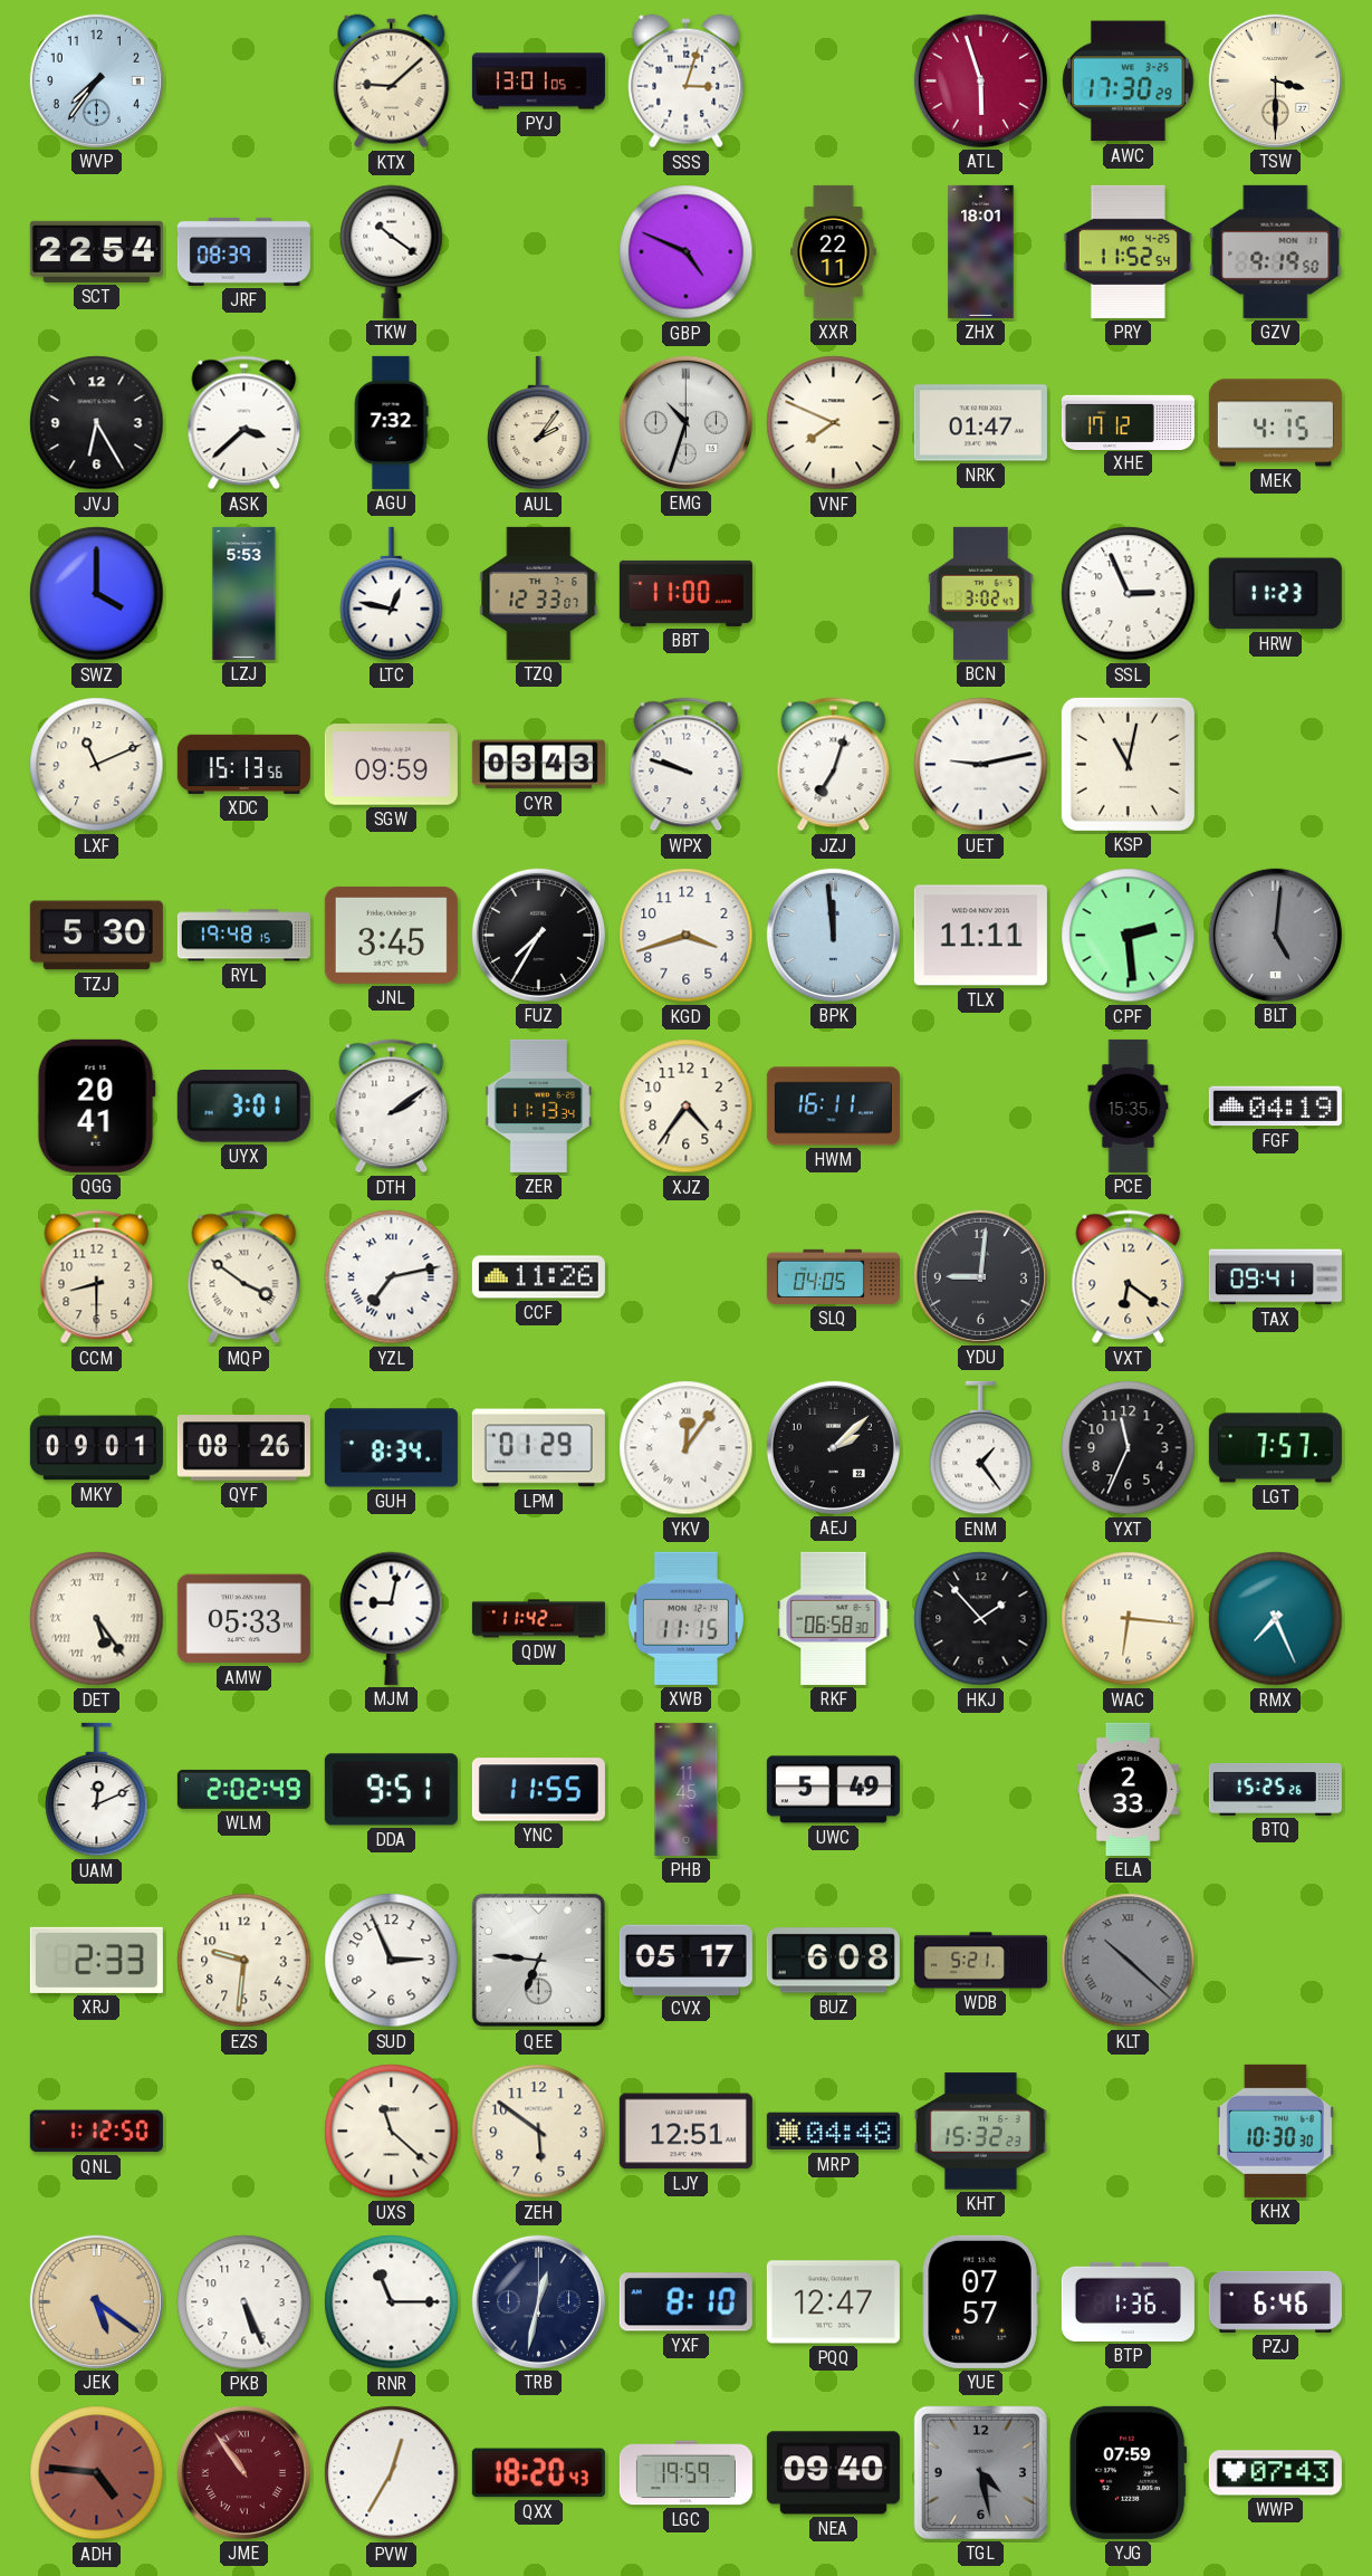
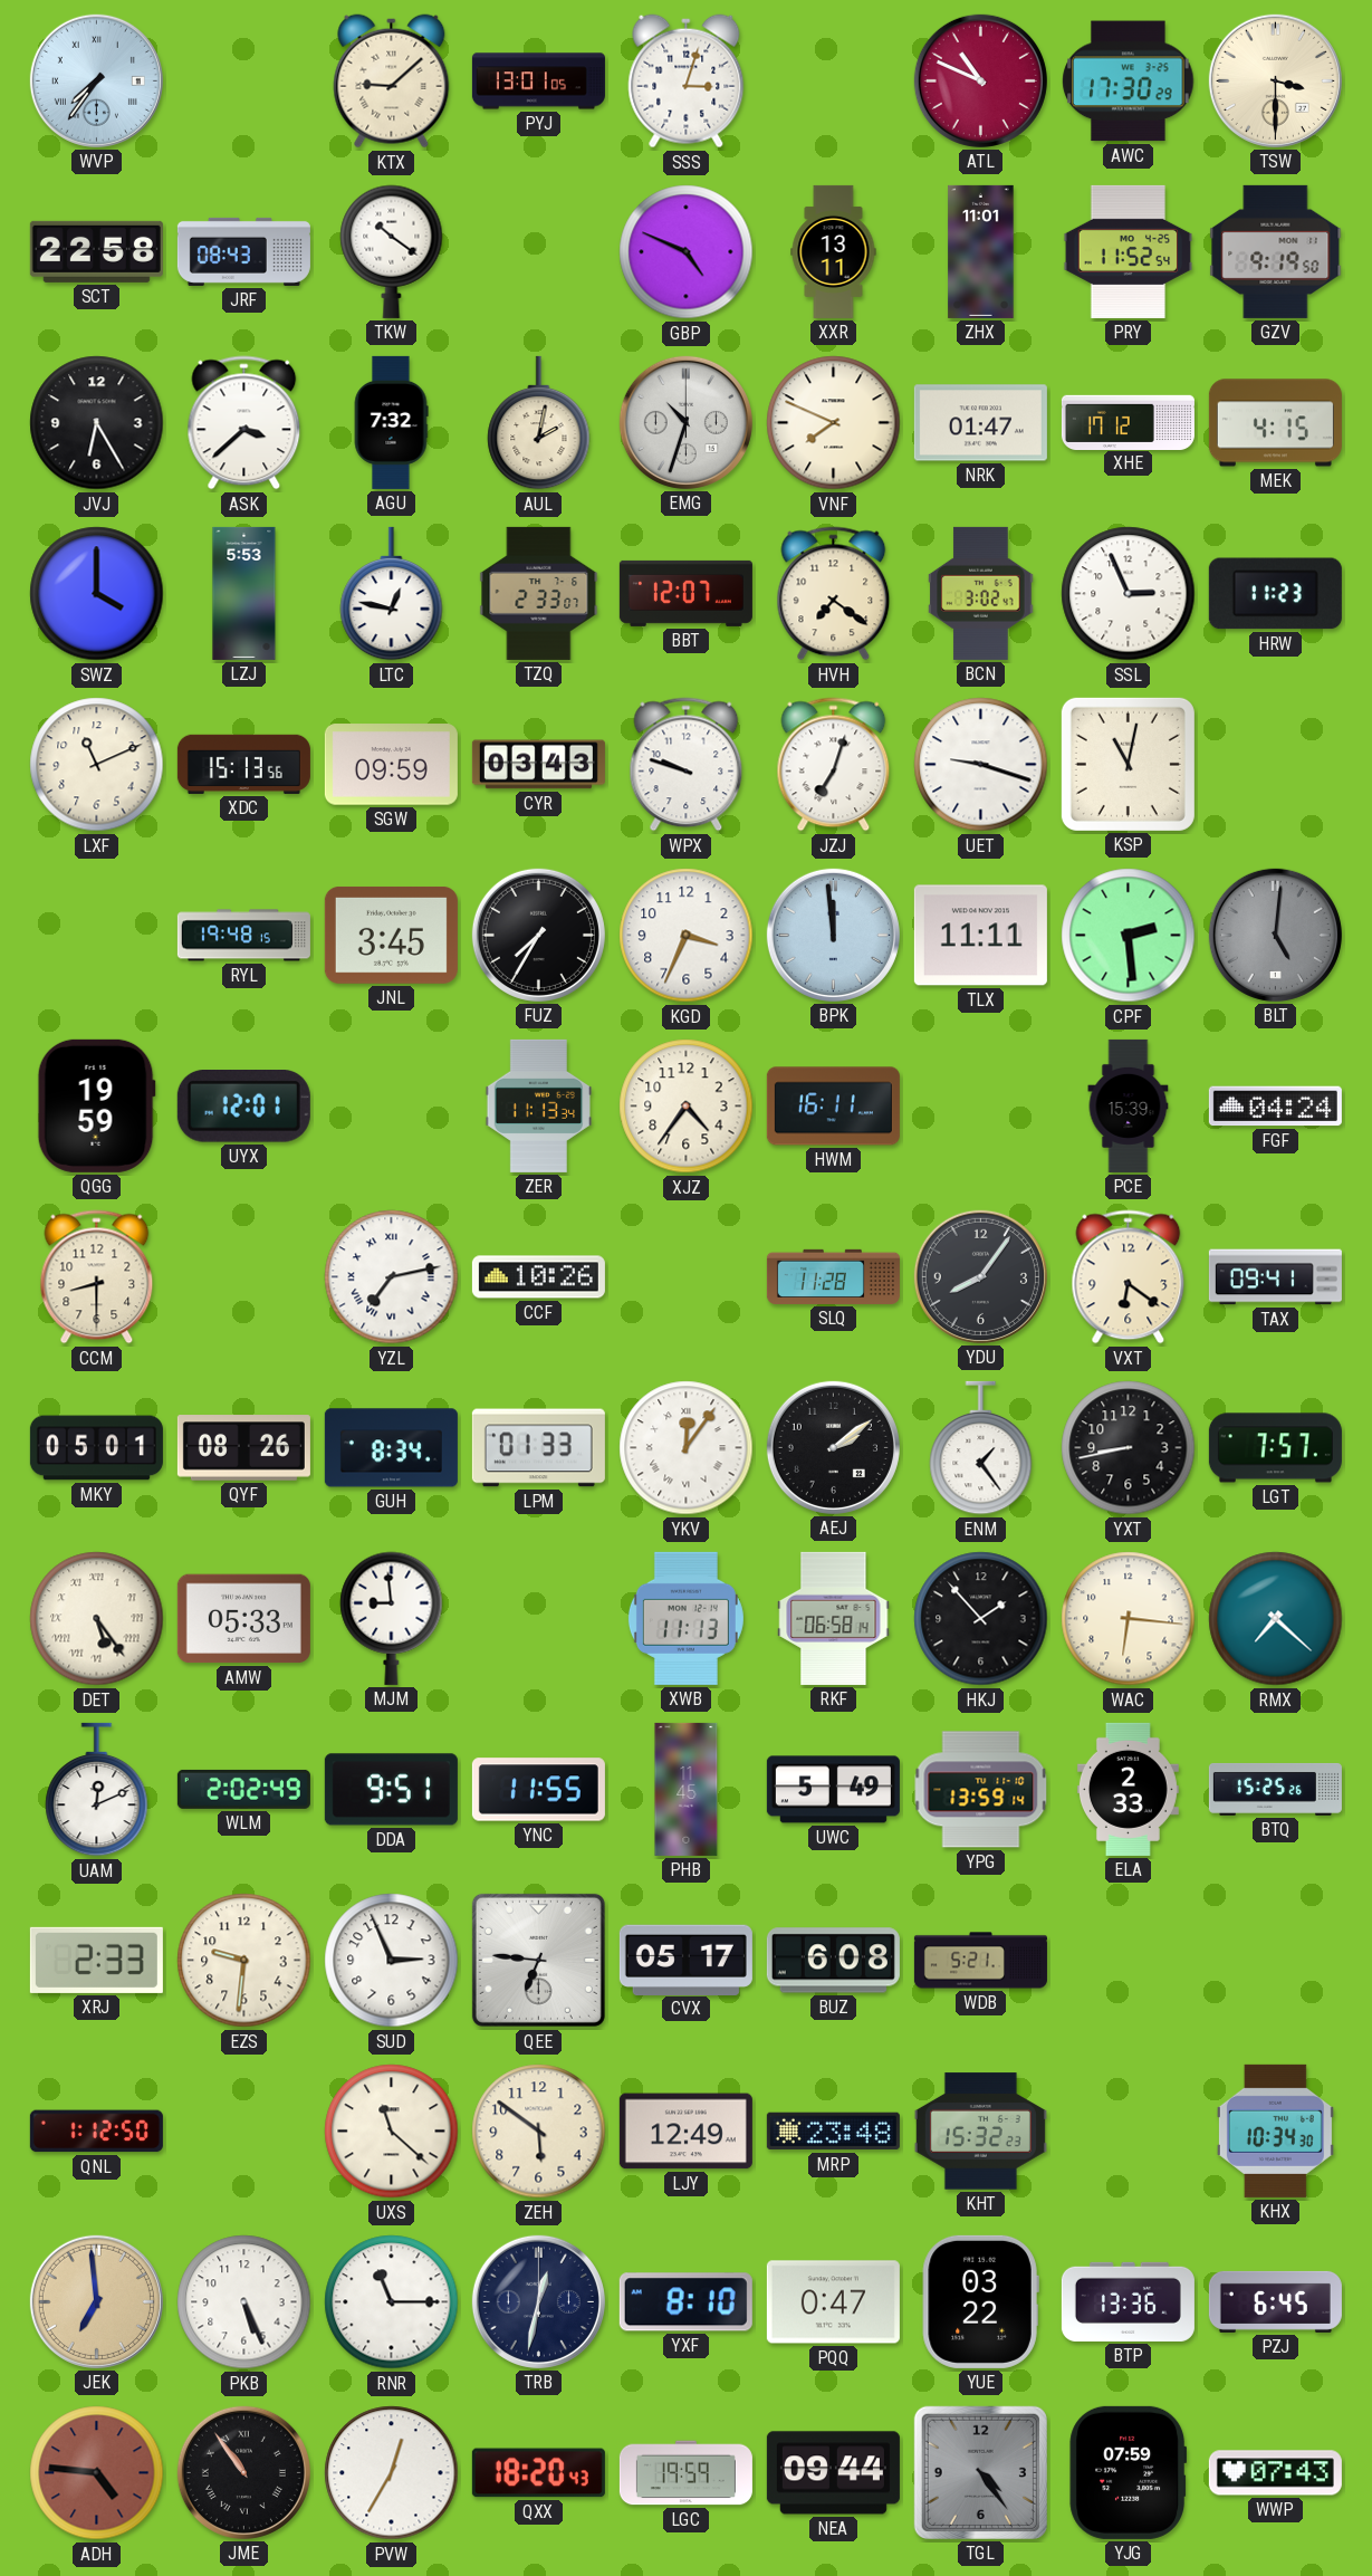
WVP numerals: Arabic -> Roman (96, 80)
ATL: 5:57 -> 10:49 (980, 80)
SCT: 22:54 -> 22:58 (96, 251)
JRF: 08:39 -> 08:43 (243, 251)
XXR: 22:11 -> 13:11 (834, 251)
ZHX: 18:01 -> 11:01 (981, 251)
AUL: 2:06 -> 2:02 (539, 423)
TZQ: 12:33 -> 2:33 (539, 593)
BBT: 11:00 -> 12:07 (685, 593)
HVH: none -> 7:21 (834, 594)
UET: 9:13 -> 9:18 (981, 765)
TZJ: 5:30 -> none (96, 936)
KGD: 3:42 -> 3:34 (687, 936)
QGG: 20:41 -> 19:59 (96, 1105)
UYX: 3:01 -> 12:01 (243, 1107)
DTH: 2:09 -> none (392, 1107)
PCE: 15:35 -> 15:39 (1129, 1105)
FGF: 04:19 -> 04:24 (1275, 1107)
MQP: 3:51 -> none (244, 1277)
CCF: 11:26 -> 10:26 (538, 1277)
SLQ: 04:05 -> 11:28 (833, 1276)
YDU: 9:01 -> 8:06 (980, 1276)
MKY: 09:01 -> 05:01 (96, 1448)
LPM: 01:29 -> 01:33 (538, 1448)
AEJ: 2:08 -> 2:09 (833, 1447)
YXT: 11:34 -> 8:43 (1129, 1448)
MJM: 9:02 -> 8:59 (392, 1618)
QDW: 11:42 -> none (538, 1619)
XWB: 11:15 -> 11:13 (685, 1618)
RKF: 06:58:30 -> 06:58:14 (834, 1618)
RMX: 7:26 -> 7:22 (1276, 1619)
YPG: none -> 13:59 (981, 1790)
KLT: 10:22 -> none (1129, 1961)
LJY: 12:51 -> 12:49 (685, 2132)
MRP: 04:48 -> 23:48 (833, 2132)
KHX: 10:30 -> 10:34 (1275, 2130)
JEK: 5:21 -> 6:59 (96, 2301)
PQQ: 12:47 -> 0:47 (833, 2302)
YUE: 07:57 -> 03:22 (980, 2301)
BTP: 1:36 -> 13:36 (1128, 2301)
PZJ: 6:46 -> 6:45 (1275, 2301)
JME dial: burgundy -> black (243, 2472)
NEA: 09:40 -> 09:44 (833, 2473)
TGL: 4:28 -> 4:24 (980, 2472)
